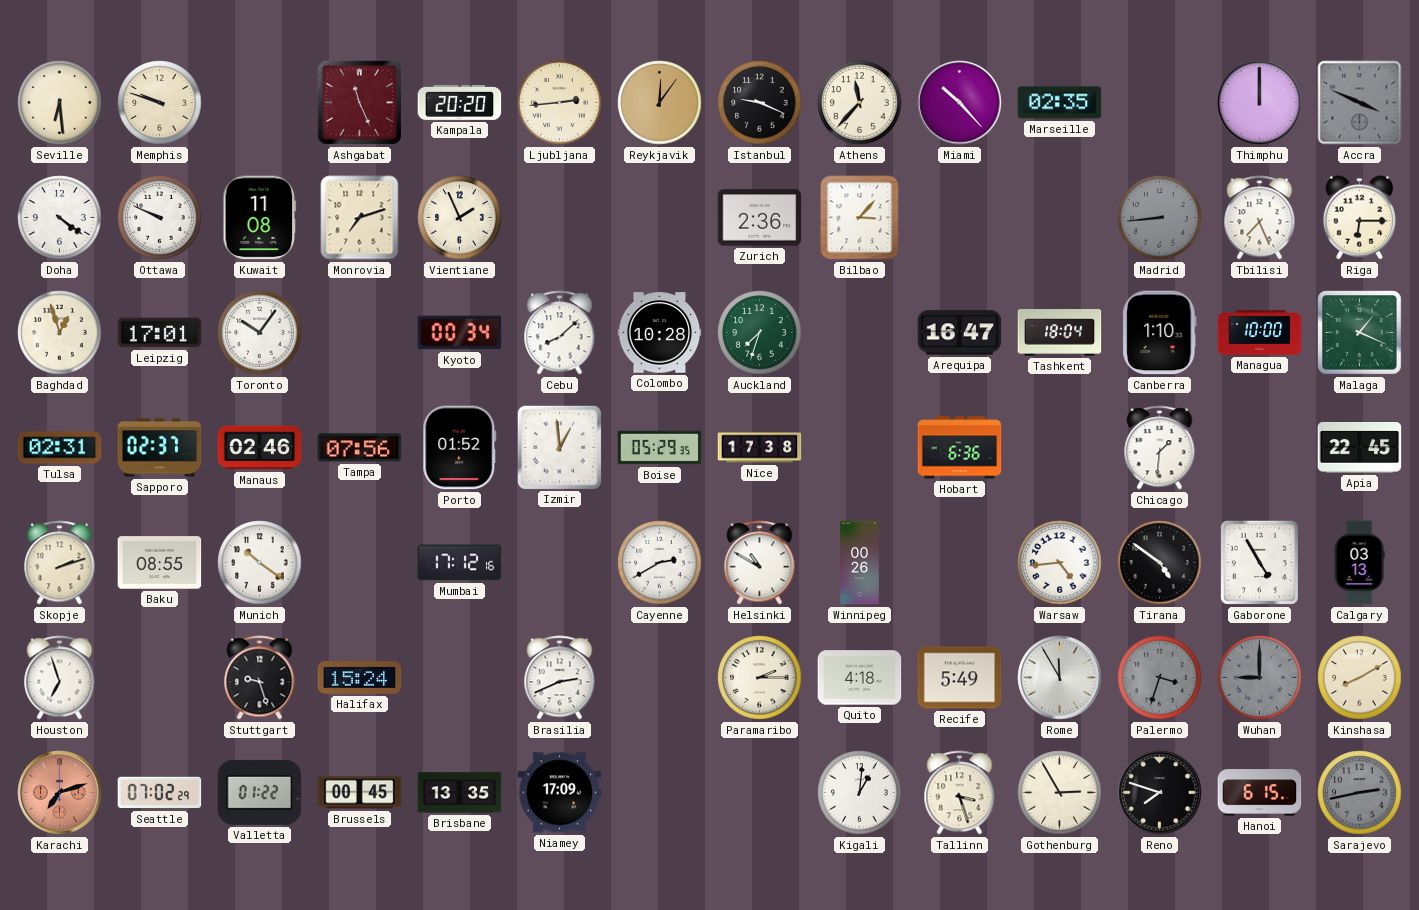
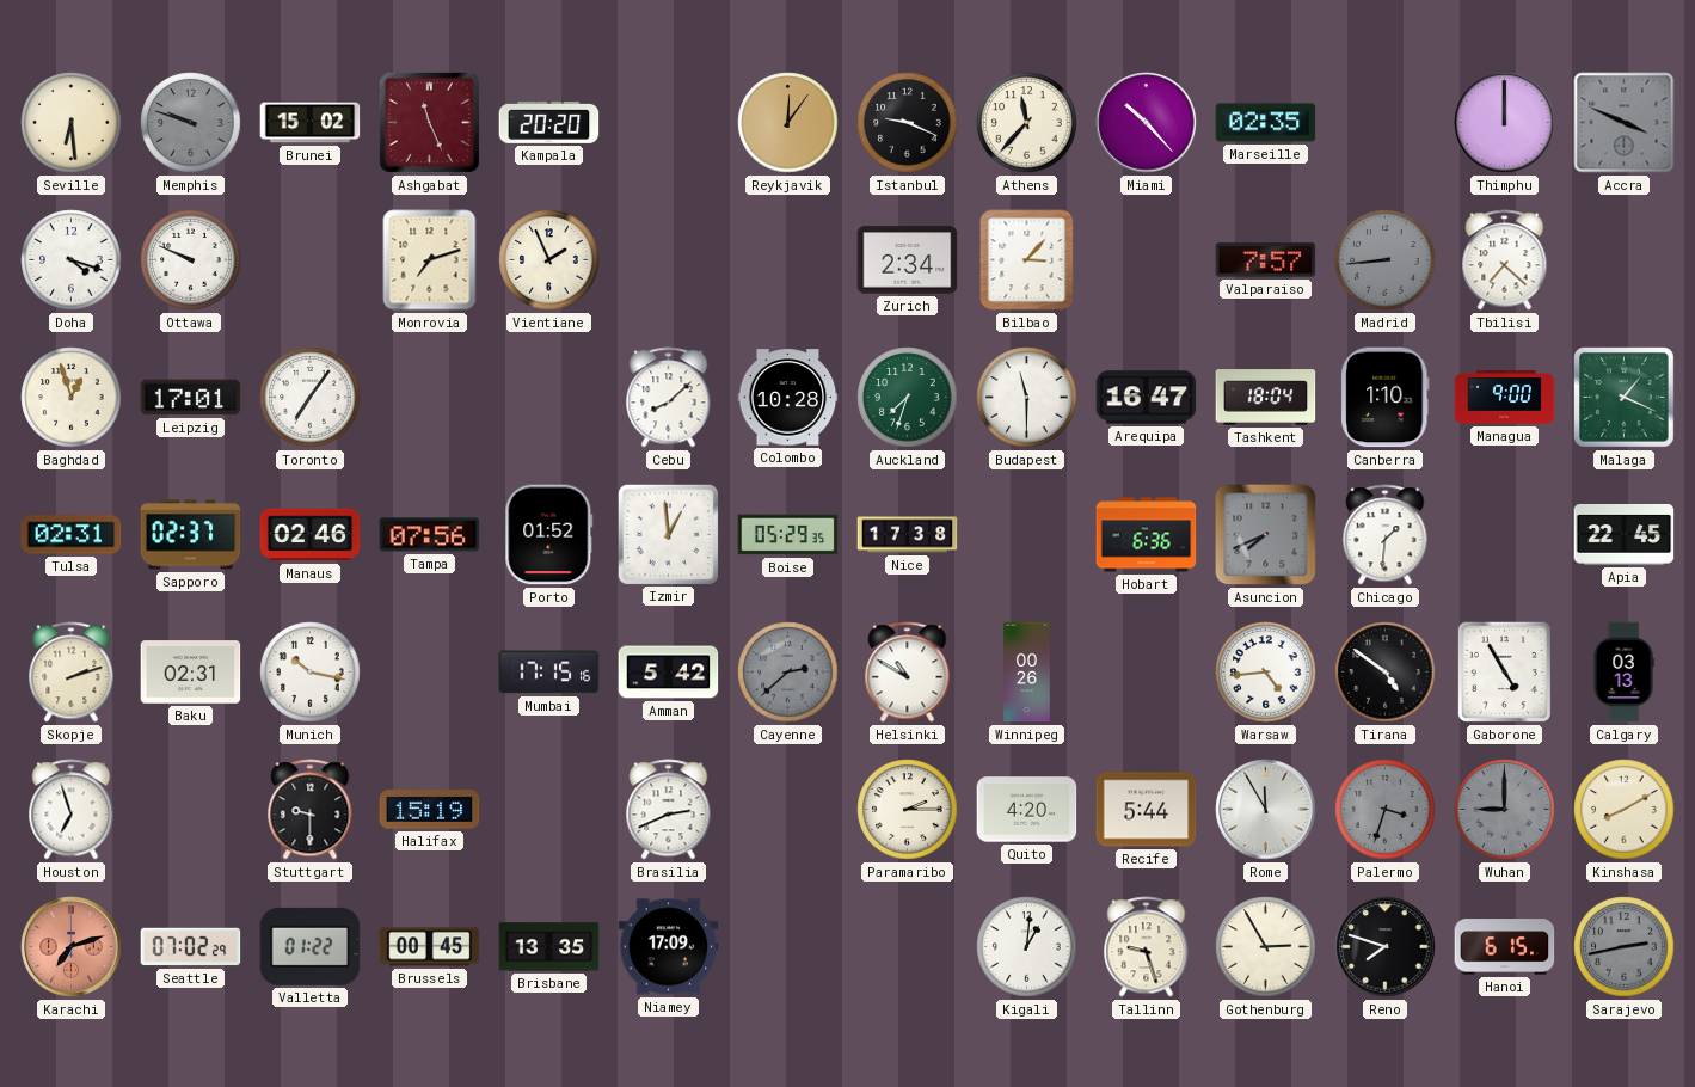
Memphis dial: cream -> grey (191, 123)
Brunei: none -> 15:02 (311, 123)
Ljubljana: 2:44 -> none (560, 103)
Doha: 4:21 -> 4:18 (72, 260)
Kuwait: 11:08 -> none (260, 218)
Zurich: 2:36 -> 2:34 (908, 260)
Valparaiso: none -> 7:57 (1266, 260)
Tbilisi: 7:26 -> 7:22 (1505, 260)
Riga: 6:15 -> none (1359, 218)
Toronto: 10:06 -> 7:06 (311, 398)
Kyoto: 00:34 -> none (460, 333)
Budapest: none -> 11:30 (1027, 398)
Managua: 10:00 -> 9:00 (1505, 398)
Asuncion: none -> 7:41 (1266, 535)
Baku: 08:55 -> 02:31 (191, 673)
Munich: 10:21 -> 10:17 (311, 673)
Mumbai: 17:12 -> 17:15 (549, 673)
Amman: none -> 5:42 (669, 673)
Cayenne: 2:40 -> 2:38 (788, 673)
Cayenne dial: white -> grey (788, 673)
Stuttgart: 9:27 -> 9:30 (311, 810)
Halifax: 15:24 -> 15:19 (430, 810)
Quito: 4:18 -> 4:20 (1027, 810)
Recife: 5:49 -> 5:44 (1147, 810)
Tallinn: 3:27 -> 9:27 (1147, 947)
